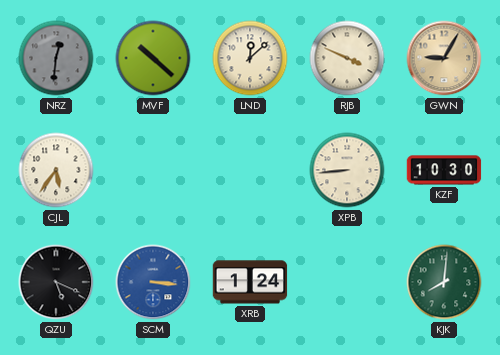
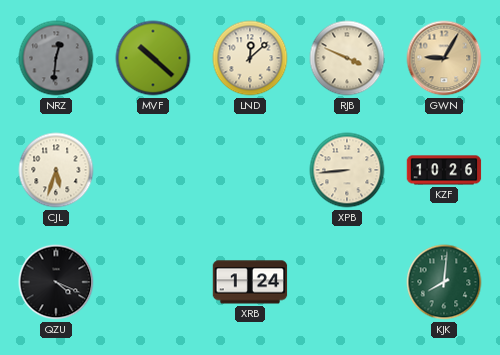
CJL: 5:36 -> 5:33 (56, 170)
KZF: 10:30 -> 10:26 (444, 170)
QZU: 5:19 -> 4:19 (56, 282)
SCM: 3:16 -> none (153, 282)
